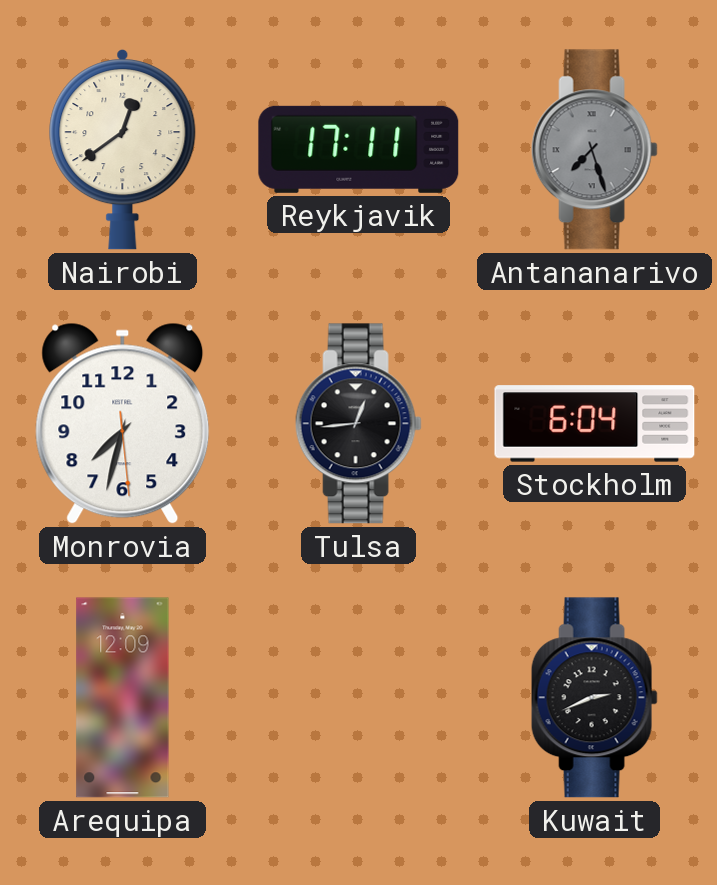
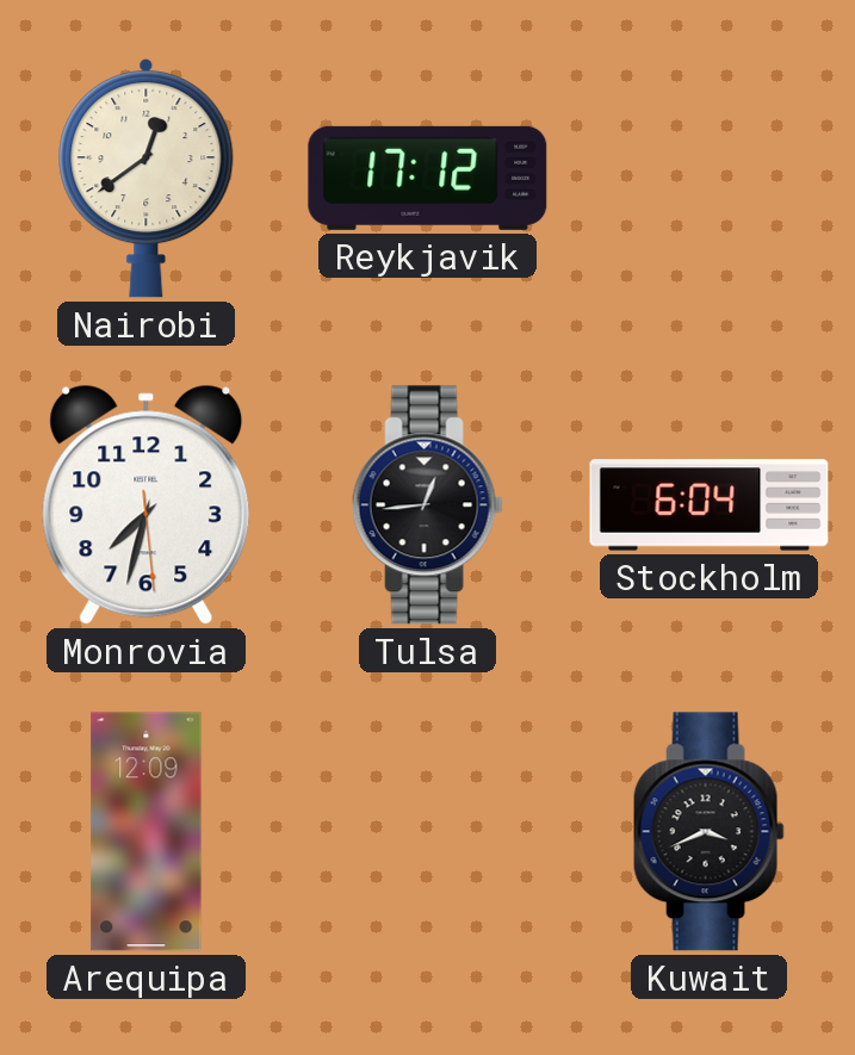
Reykjavik: 17:11 -> 17:12 (428, 178)
Antananarivo: 7:27 -> none (594, 150)
Kuwait: 2:41 -> 3:41 (708, 832)
